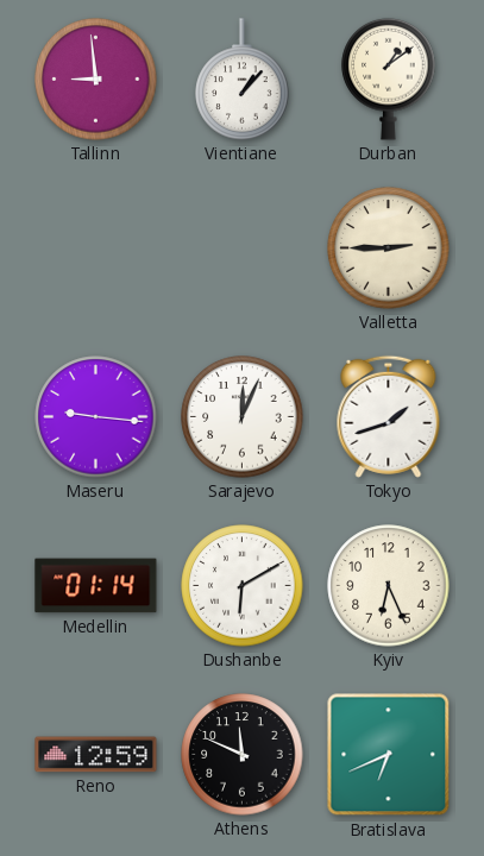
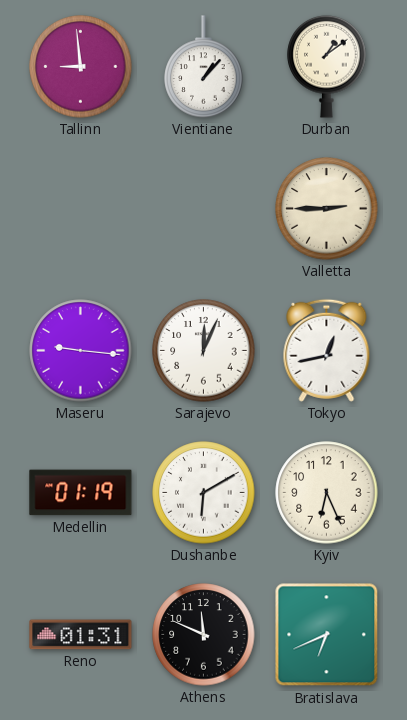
Tokyo: 1:42 -> 12:43 (327, 350)
Medellin: 01:14 -> 01:19 (81, 493)
Reno: 12:59 -> 01:31 (81, 635)
